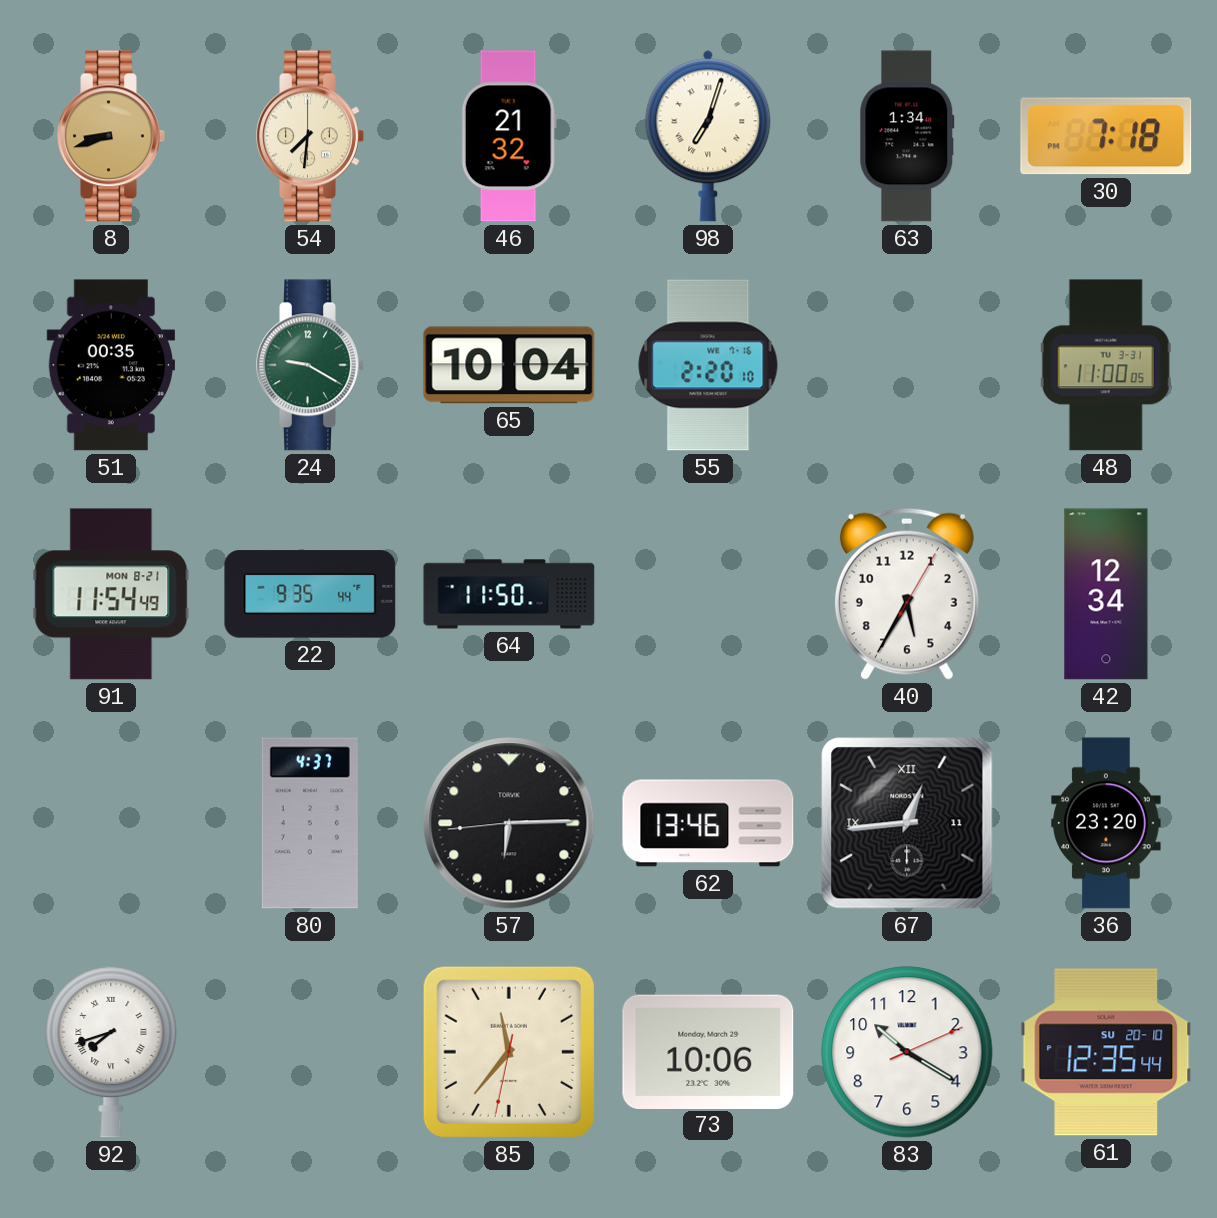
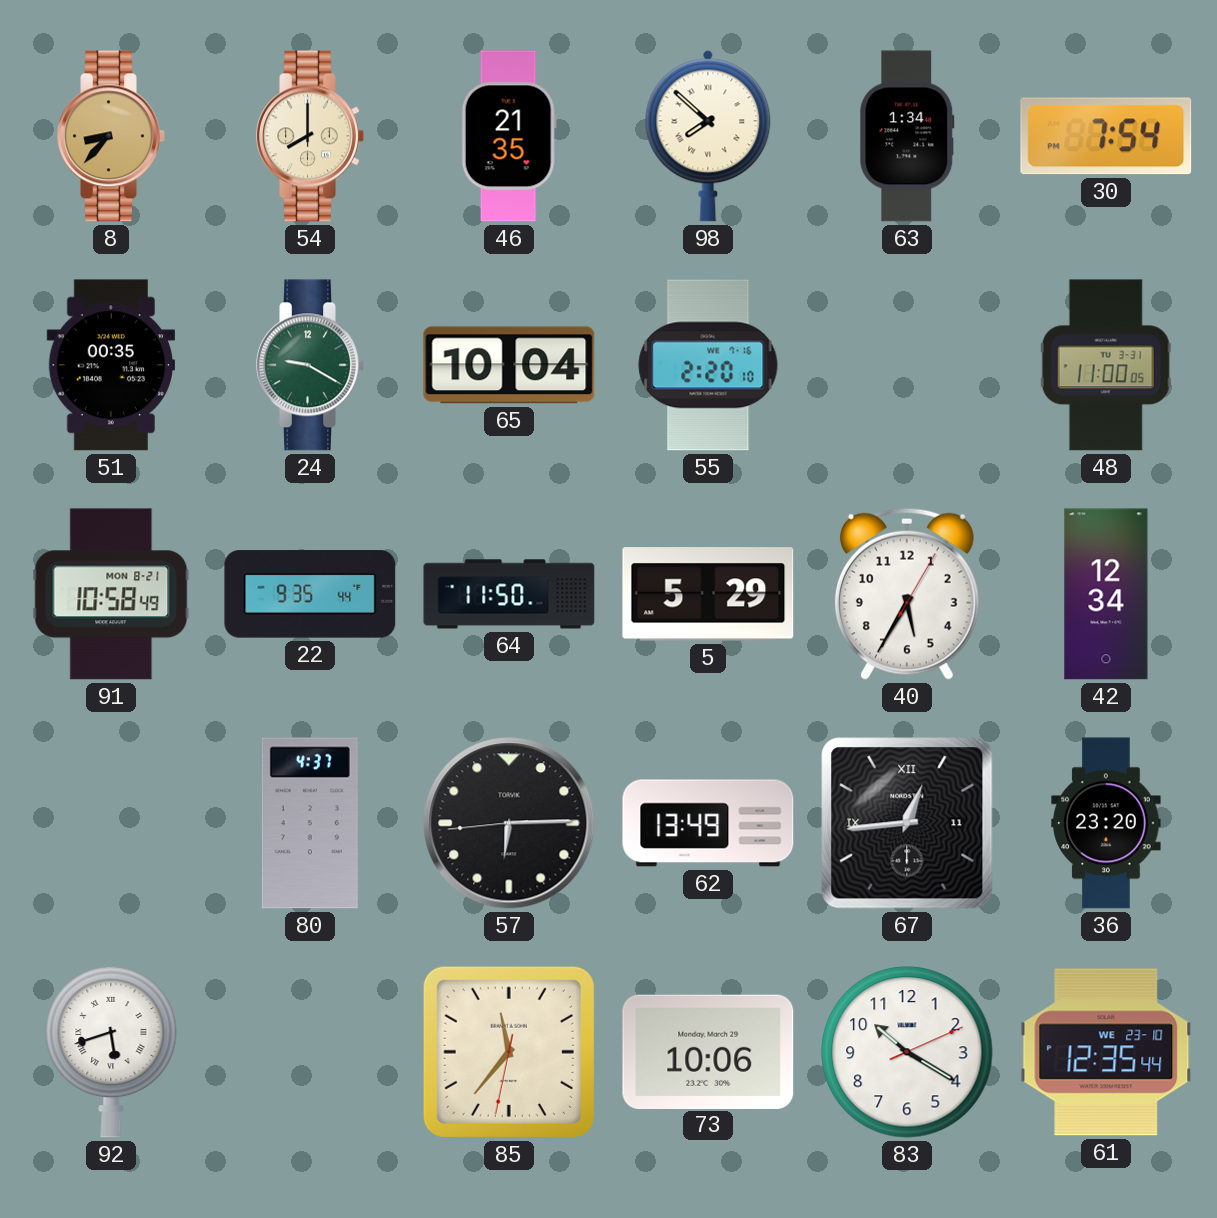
8: 8:42 -> 8:37 (111, 136)
54: 7:31 -> 8:00 (310, 136)
46: 21:32 -> 21:35 (509, 136)
98: 7:03 -> 7:52 (708, 136)
30: 7:18 -> 7:54 (1106, 136)
91: 11:54 -> 10:58 (111, 594)
5: none -> 5:29 (708, 594)
62: 13:46 -> 13:49 (708, 823)
92: 7:42 -> 5:42 (111, 1052)
61 date: SU 20-10 -> WE 23-10 (1106, 1052)
